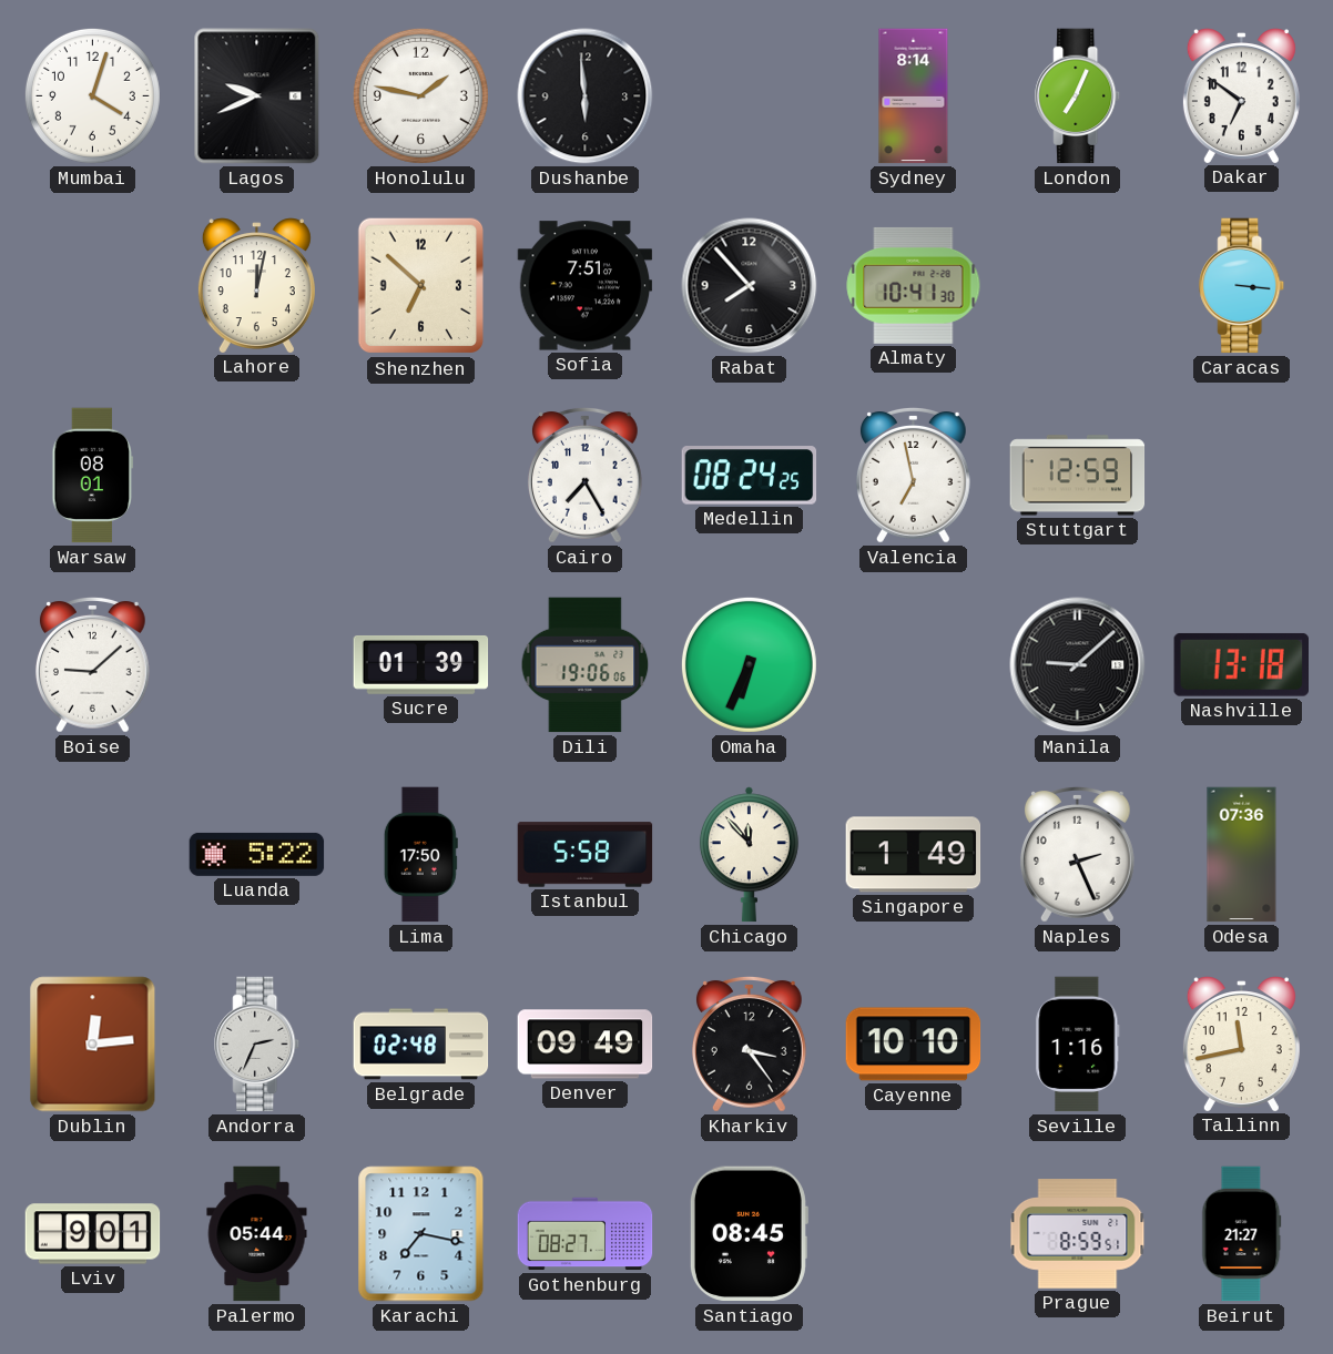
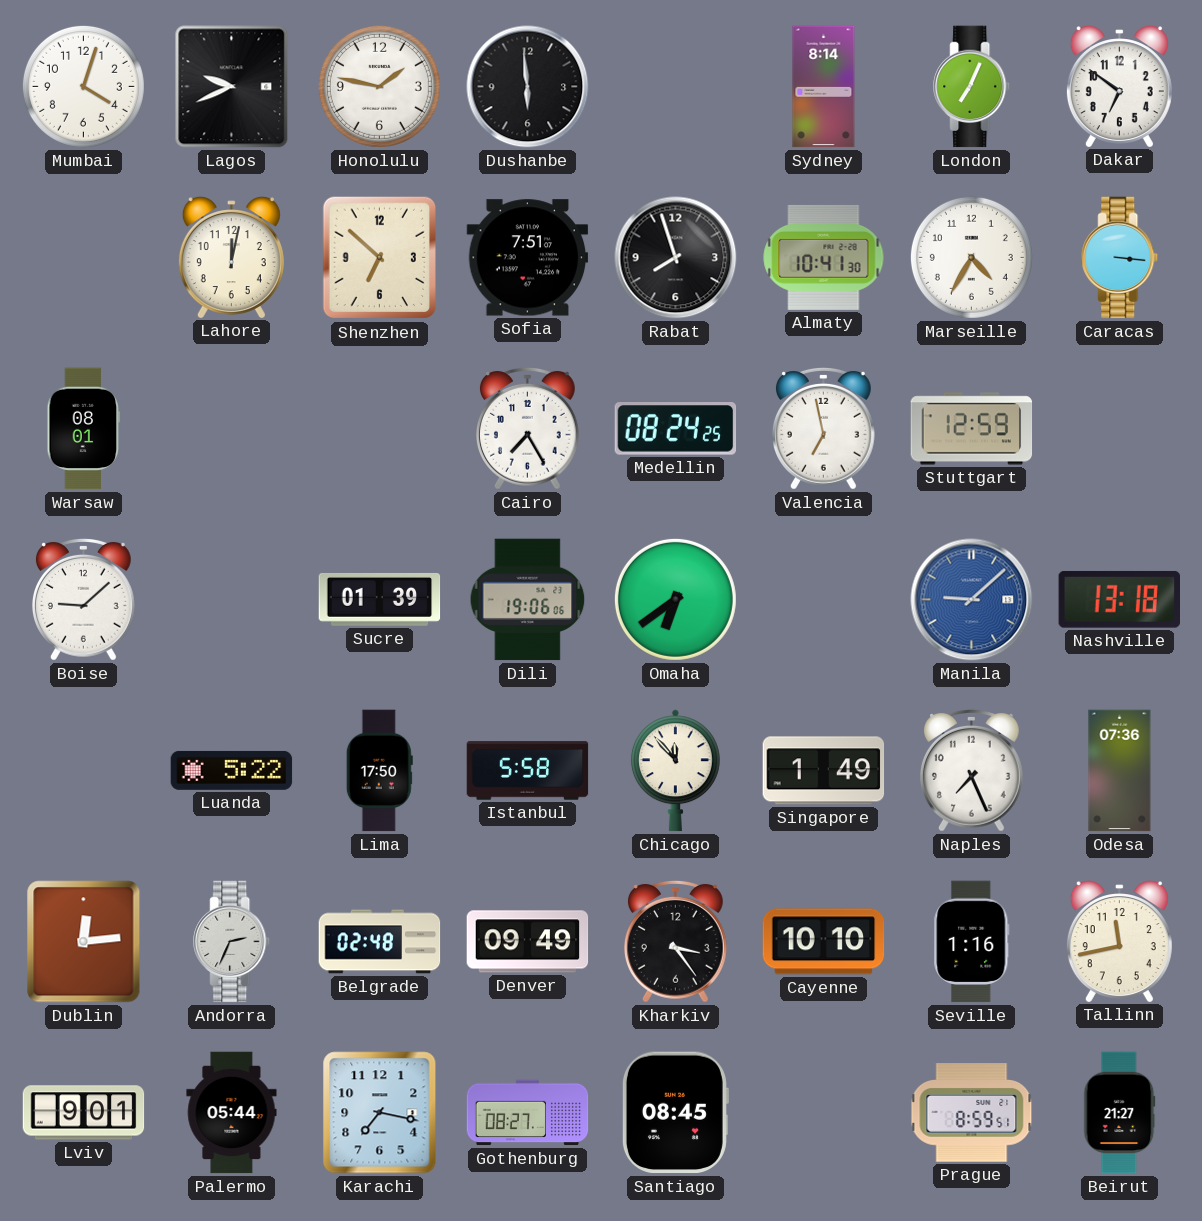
Rabat: 7:53 -> 7:57 (676, 258)
Marseille: none -> 4:35 (971, 257)
Omaha: 6:34 -> 6:39 (675, 599)
Manila dial: black -> blue (972, 600)
Naples: 2:26 -> 7:26 (972, 771)
